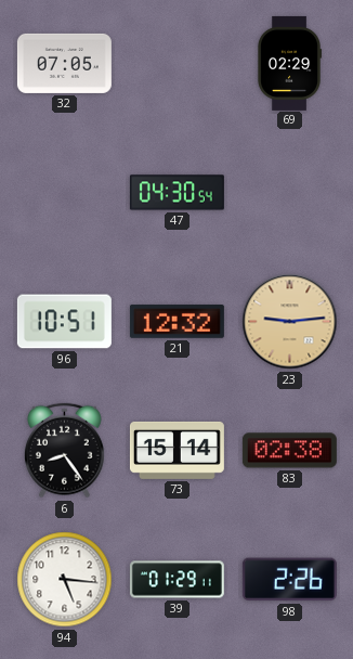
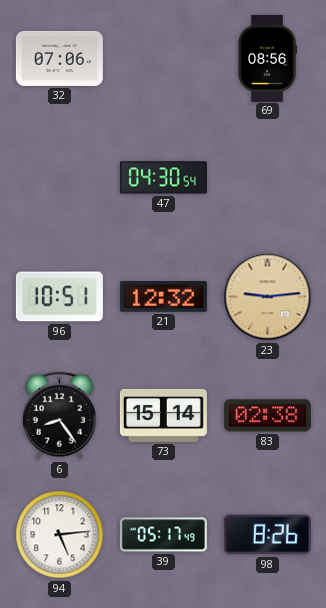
32: 07:05 -> 07:06 (59, 58)
69: 02:29 -> 08:56 (267, 58)
94: 5:16 -> 5:14 (60, 535)
39: 01:29 -> 05:17 (163, 535)
98: 2:26 -> 8:26 (267, 535)
